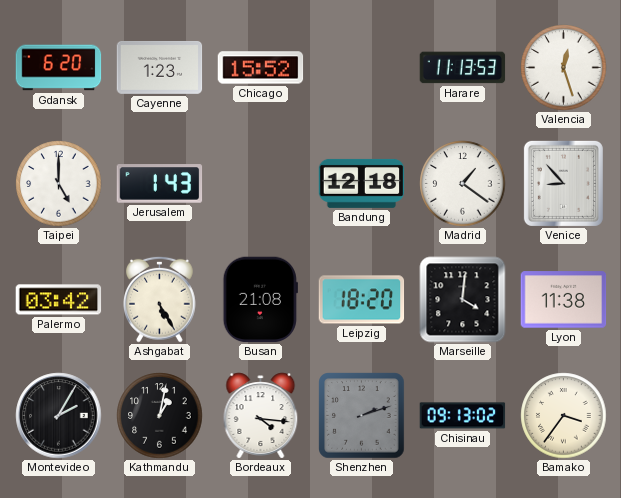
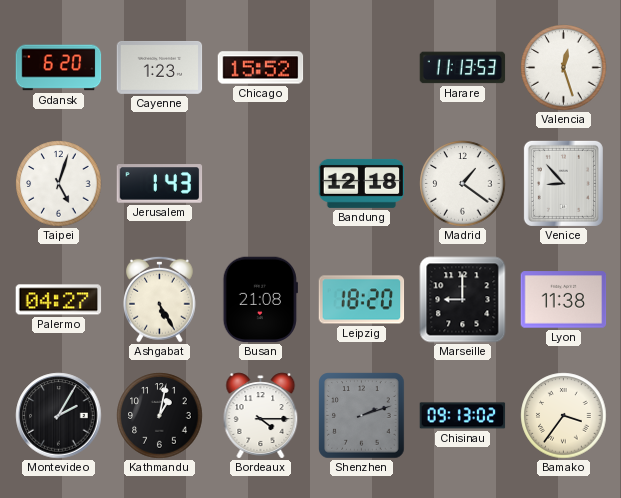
Taipei: 5:00 -> 5:03 (59, 184)
Palermo: 03:42 -> 04:27 (59, 300)
Marseille: 4:01 -> 9:00 (463, 300)
Bordeaux: 4:16 -> 4:15 (261, 416)
